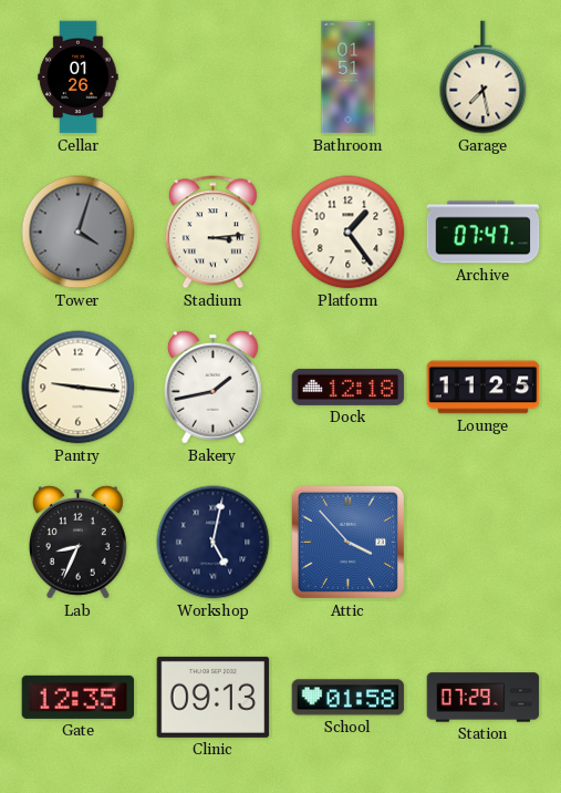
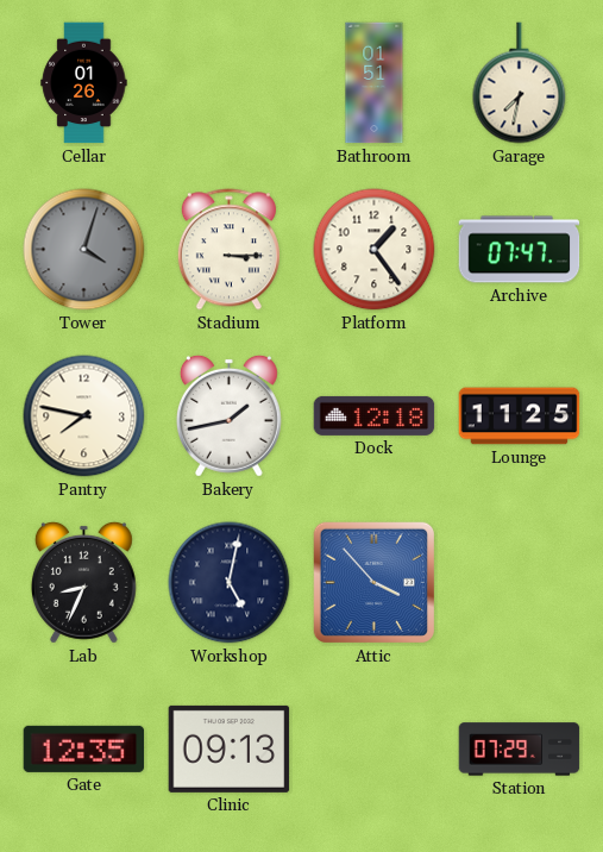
Garage: 7:28 -> 7:32 (520, 83)
Stadium: 3:14 -> 3:15 (228, 250)
Pantry: 9:16 -> 7:47 (84, 416)
School: 01:58 -> none (349, 698)
